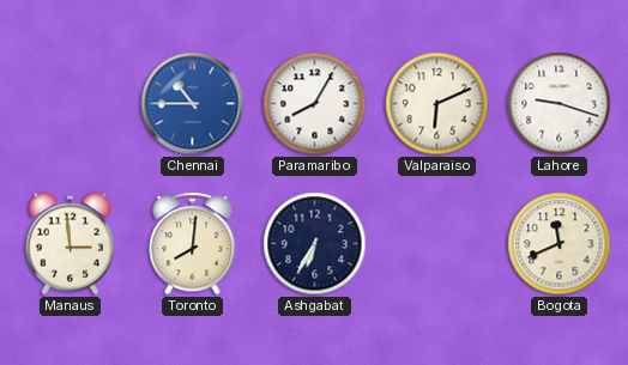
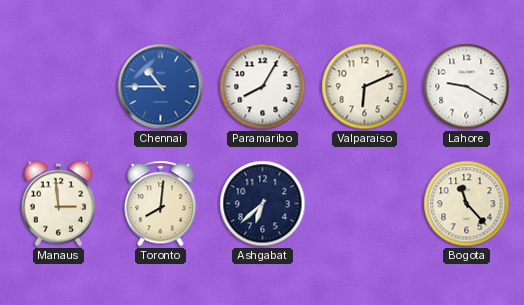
Lahore: 9:18 -> 9:20 (467, 87)
Ashgabat: 6:35 -> 6:38 (263, 204)
Bogota: 11:41 -> 11:23 (467, 204)
